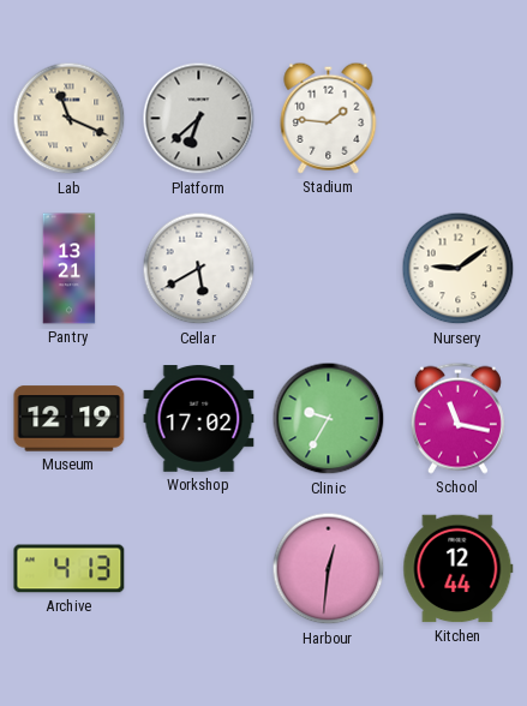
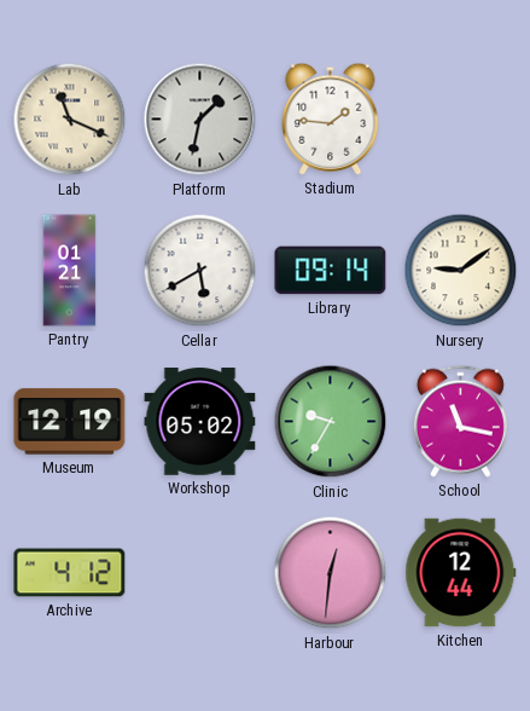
Platform: 6:38 -> 1:32 (200, 120)
Pantry: 13:21 -> 01:21 (70, 271)
Library: none -> 09:14 (331, 271)
Workshop: 17:02 -> 05:02 (200, 422)
Archive: 4:13 -> 4:12 (70, 573)
